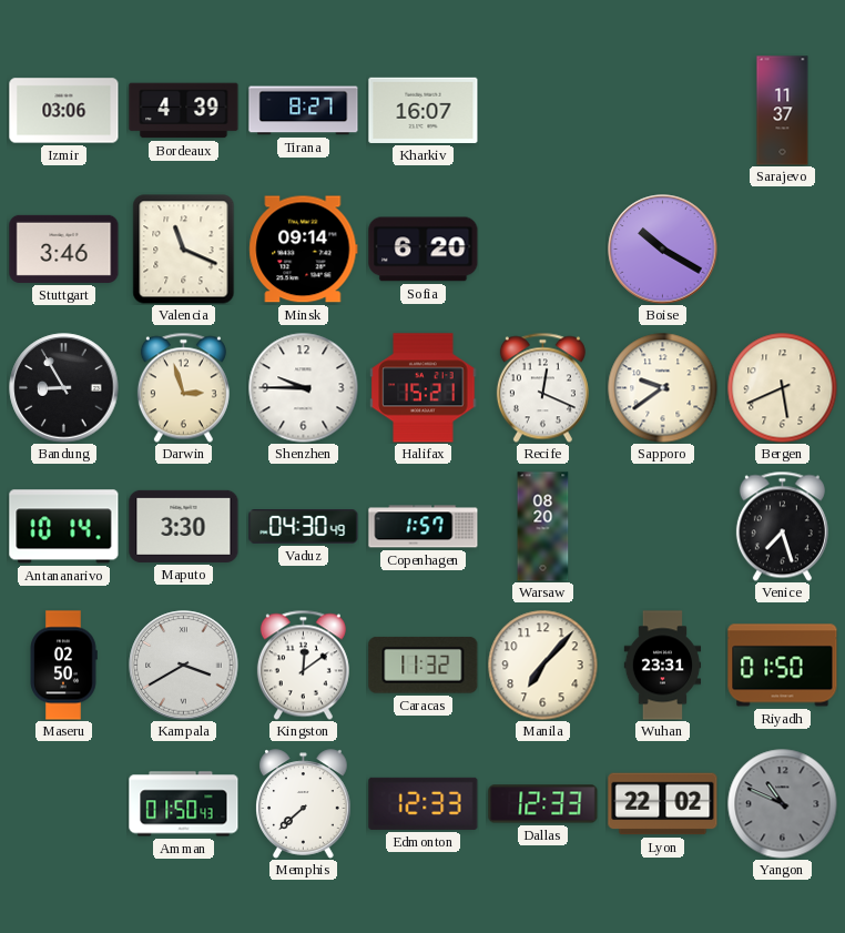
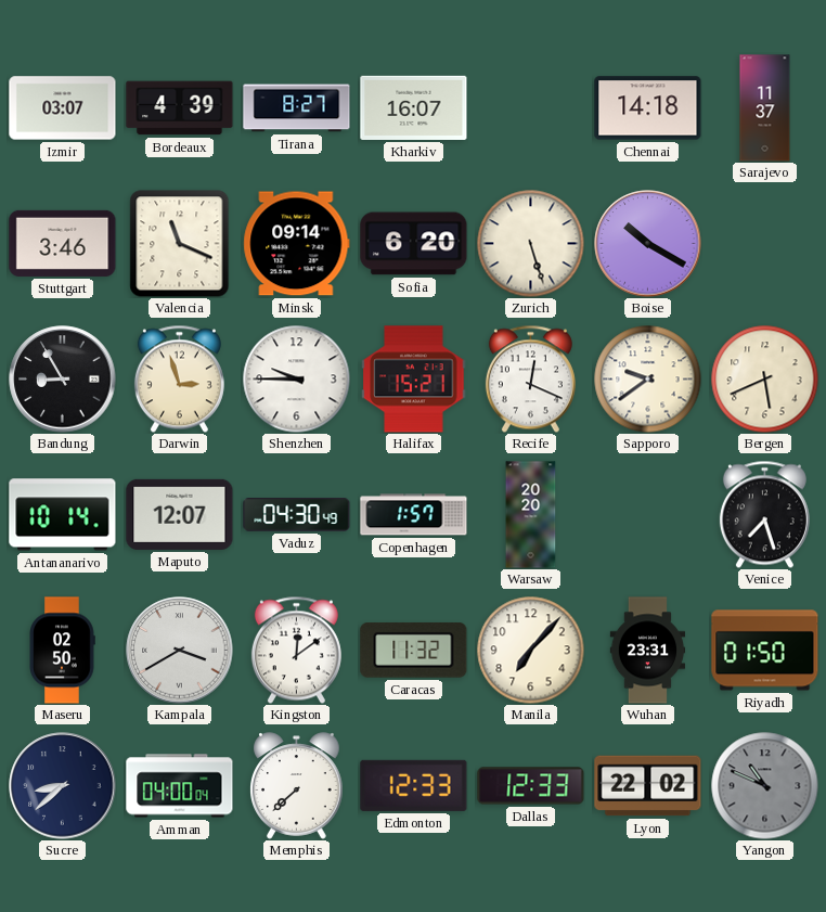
Izmir: 03:06 -> 03:07 (63, 108)
Chennai: none -> 14:18 (648, 108)
Zurich: none -> 5:27 (531, 244)
Maputo: 3:30 -> 12:07 (180, 514)
Warsaw: 08:20 -> 20:20 (531, 515)
Sucre: none -> 8:38 (63, 786)
Amman: 01:50 -> 04:00 (180, 786)
